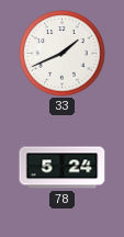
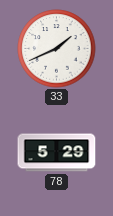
78: 5:24 -> 5:29 (57, 153)
